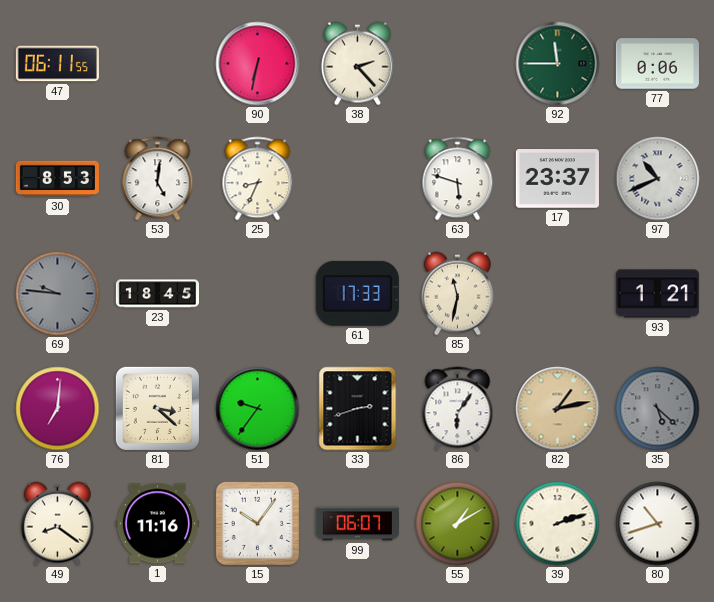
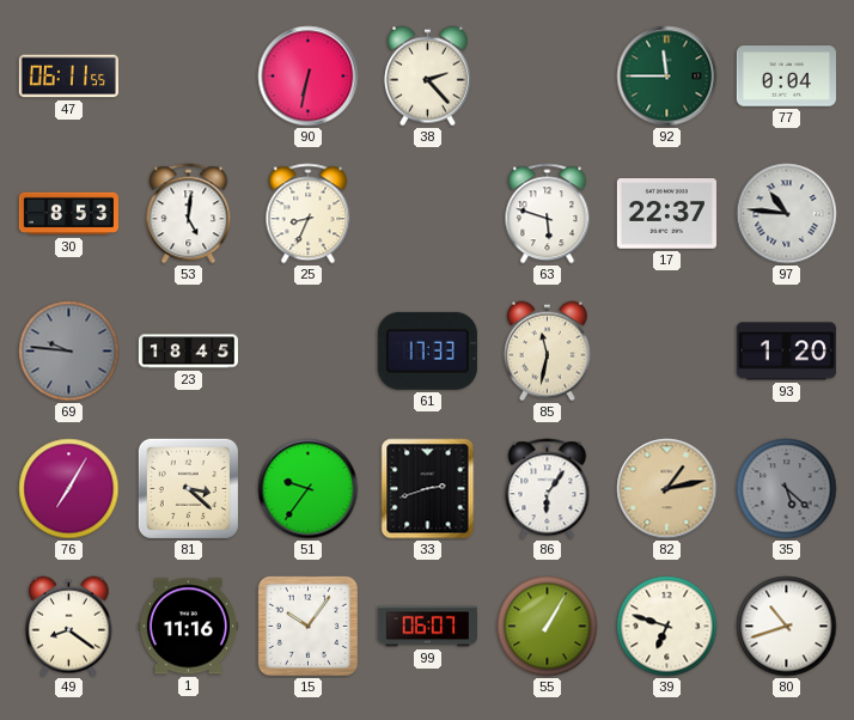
77: 0:06 -> 0:04 (786, 77)
17: 23:37 -> 22:37 (666, 214)
97: 10:41 -> 10:46 (787, 214)
93: 1:21 -> 1:20 (786, 352)
76: 7:01 -> 7:05 (69, 489)
55: 1:10 -> 1:05 (548, 627)
39: 2:12 -> 6:48 (667, 627)
